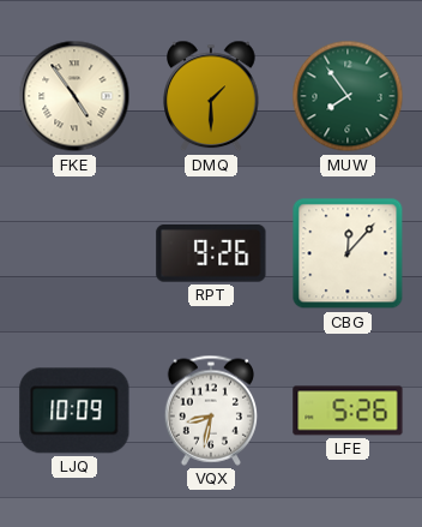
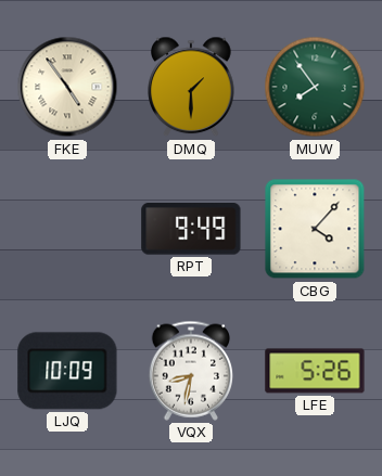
RPT: 9:26 -> 9:49 (191, 229)
CBG: 12:07 -> 4:07 (315, 229)
